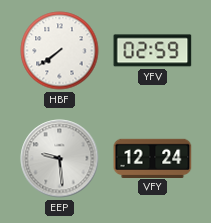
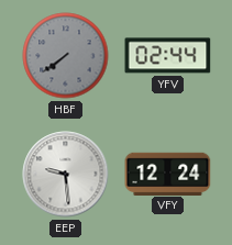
HBF dial: white -> grey (66, 56)
YFV: 02:59 -> 02:44 (168, 56)
